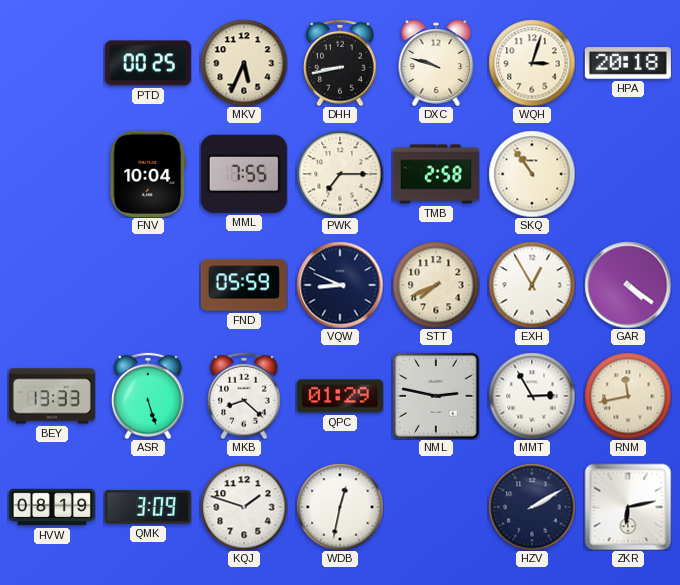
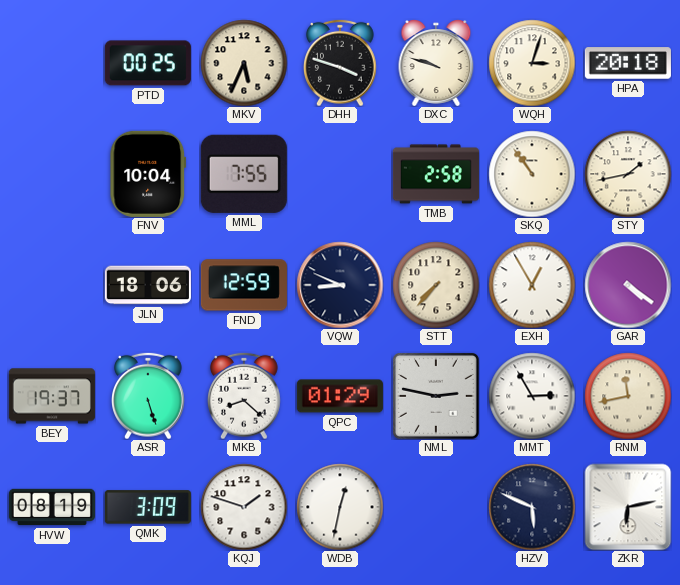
DHH: 8:43 -> 3:48 (341, 63)
PWK: 7:15 -> none (340, 174)
STY: none -> 1:43 (628, 174)
JLN: none -> 18:06 (148, 285)
FND: 05:59 -> 12:59 (244, 285)
STT: 7:41 -> 7:37 (436, 285)
BEY: 13:33 -> 19:37 (52, 396)
HZV: 2:10 -> 5:49 (532, 507)
